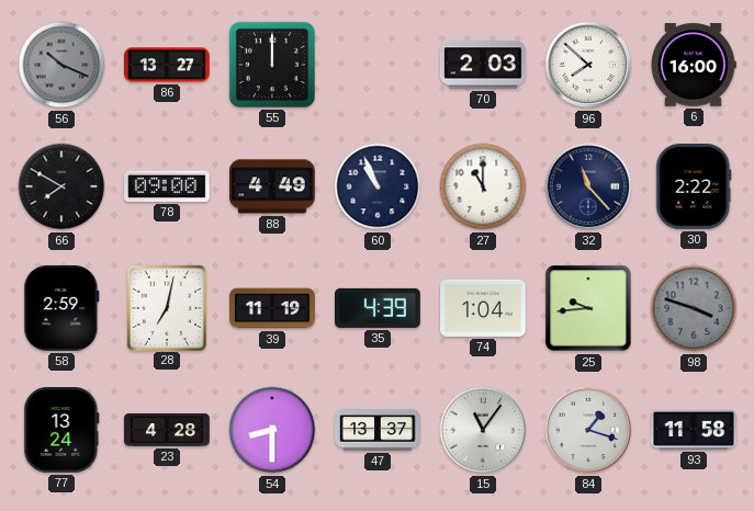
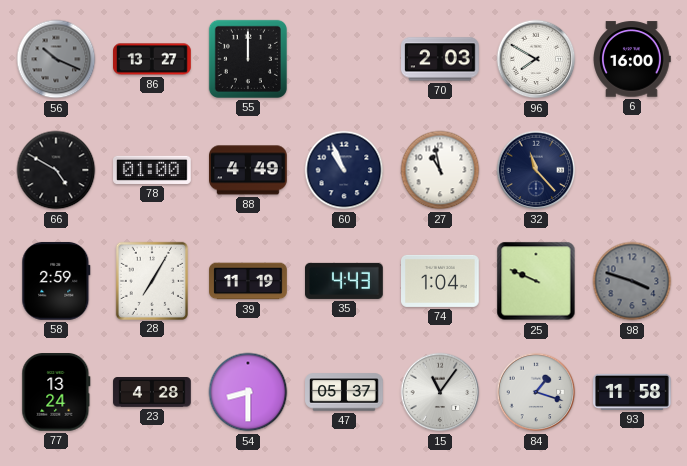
96: 7:52 -> 7:50 (536, 59)
66: 7:50 -> 4:50 (56, 170)
78: 09:00 -> 01:00 (153, 170)
27: 11:00 -> 10:58 (440, 170)
30: 2:22 -> none (694, 188)
28: 7:02 -> 7:05 (151, 280)
35: 4:39 -> 4:43 (345, 281)
25: 9:44 -> 9:49 (536, 281)
47: 13:37 -> 05:37 (344, 392)
